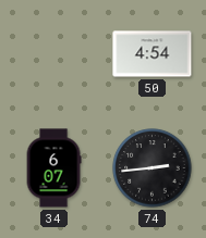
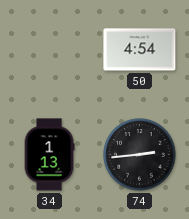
34: 6:07 -> 1:13 (49, 155)
